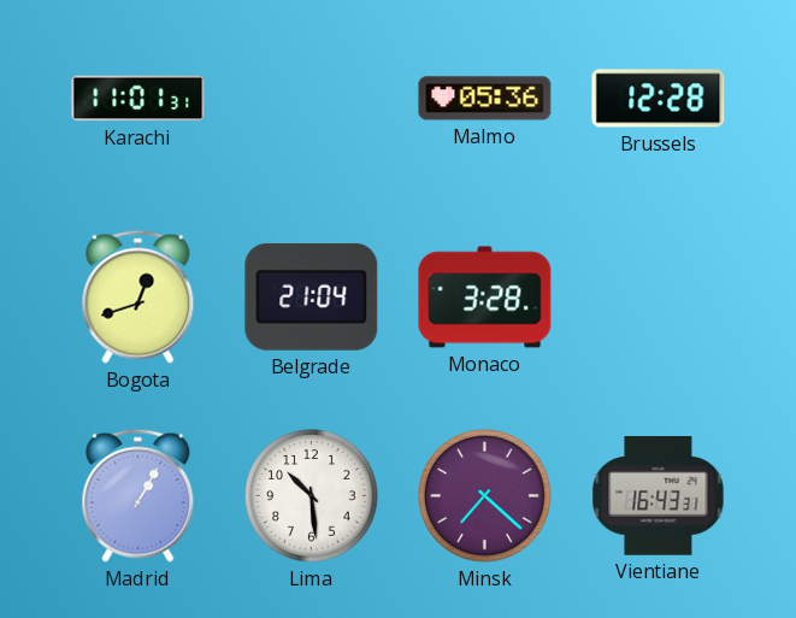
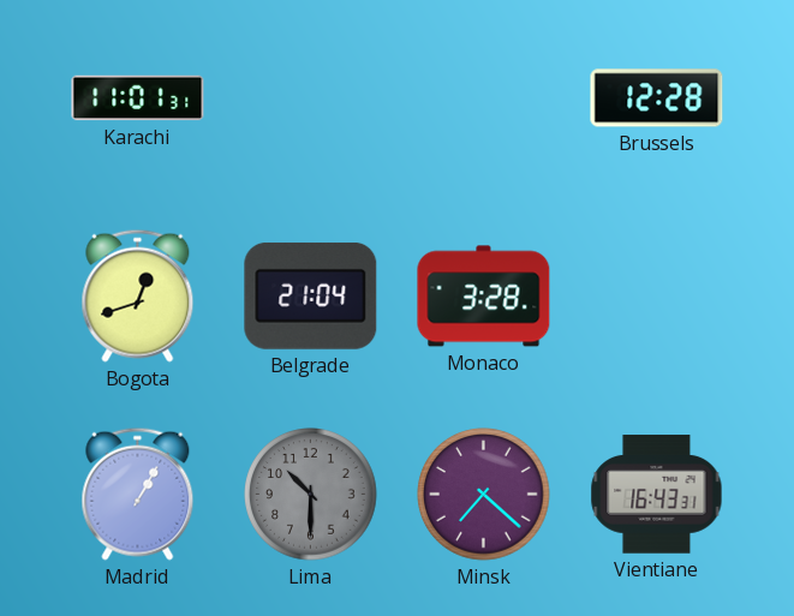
Malmo: 05:36 -> none (485, 99)
Lima: 10:29 -> 10:30 (311, 495)
Lima dial: white -> grey (311, 495)
